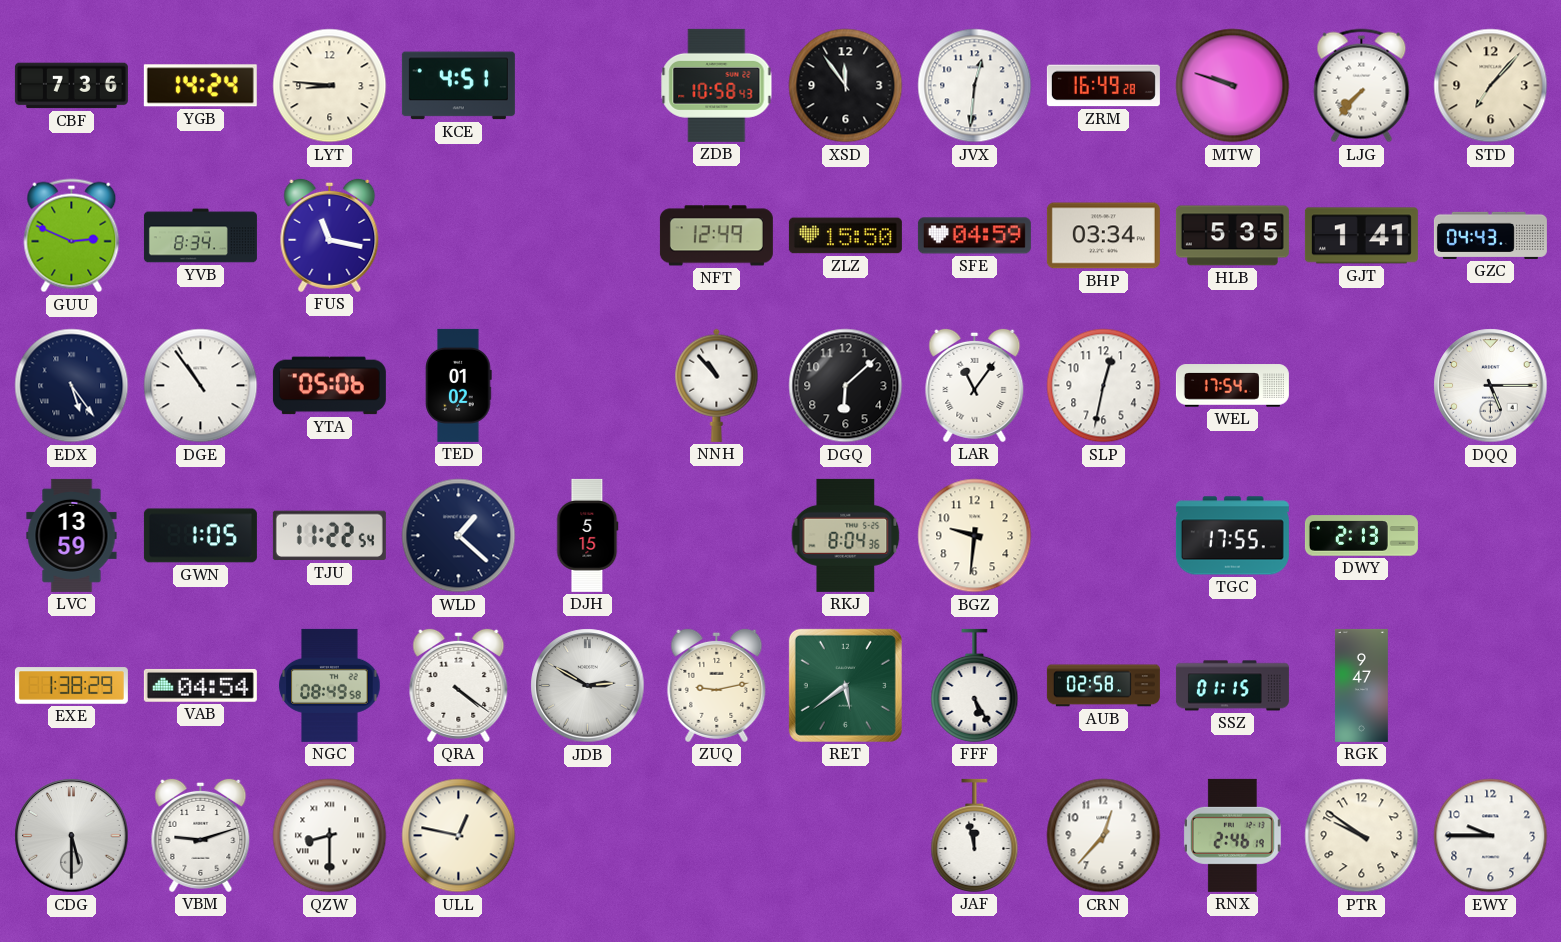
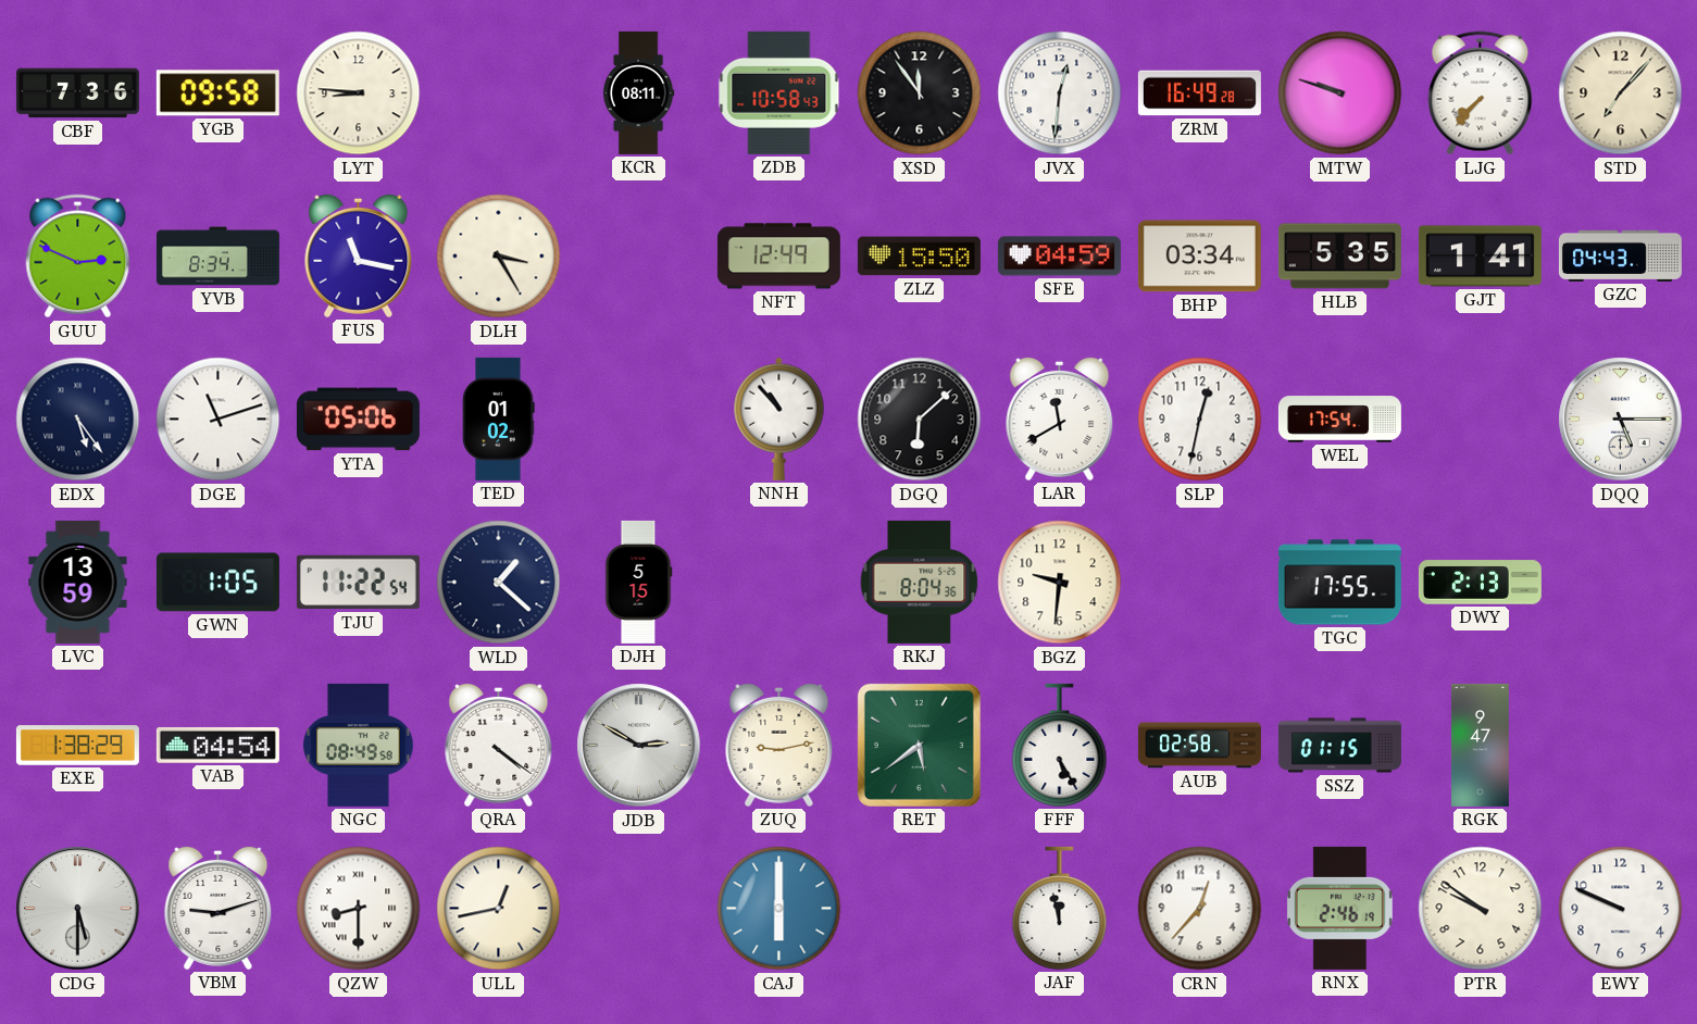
YGB: 14:24 -> 09:58 (217, 93)
KCE: 4:51 -> none (458, 86)
KCR: none -> 08:11 (638, 92)
DLH: none -> 3:25 (499, 257)
DGE: 10:54 -> 11:12 (219, 420)
LAR: 11:06 -> 11:40 (1060, 419)
ULL: 12:47 -> 12:43 (499, 909)
CAJ: none -> 6:00 (779, 909)
EWY: 9:45 -> 9:49 (1621, 909)
